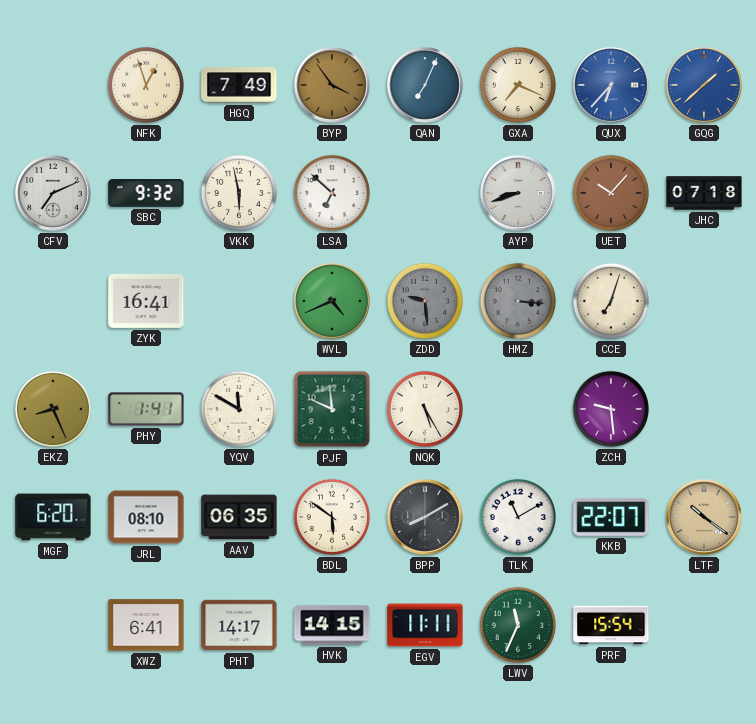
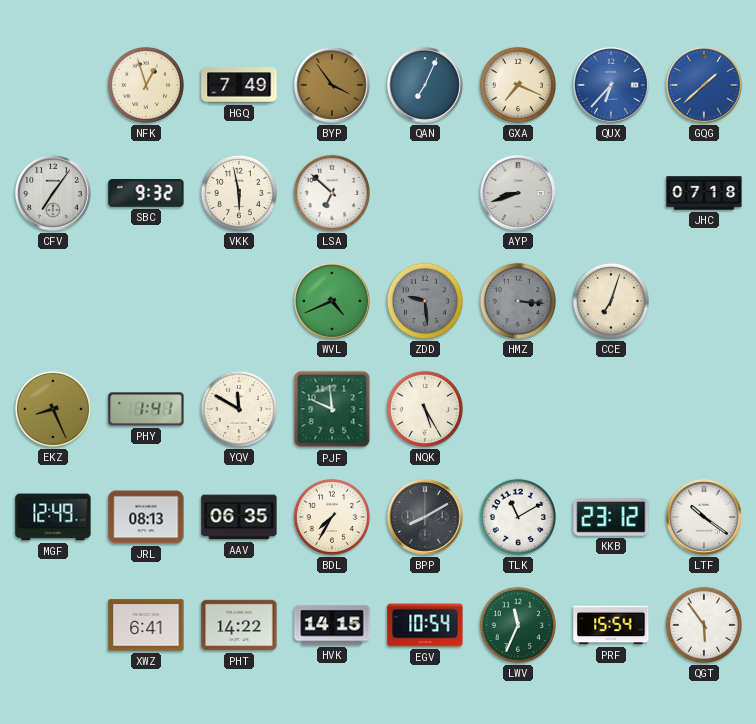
CFV: 7:11 -> 7:06 (53, 193)
UET: 10:07 -> none (611, 193)
ZYK: 16:41 -> none (146, 301)
ZCH: 9:29 -> none (611, 409)
MGF: 6:20 -> 12:49 (53, 517)
JRL: 08:10 -> 08:13 (146, 517)
BDL: 5:51 -> 7:35 (332, 517)
KKB: 22:07 -> 23:12 (611, 517)
LTF dial: champagne -> white (704, 517)
PHT: 14:17 -> 14:22 (239, 625)
EGV: 11:11 -> 10:54 (425, 625)
QGT: none -> 5:54 (704, 625)
